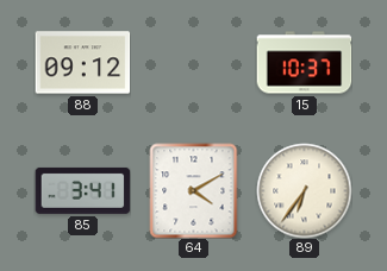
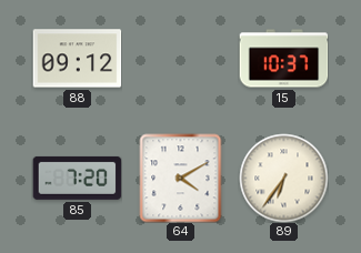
85: 3:41 -> 7:20 (77, 178)
